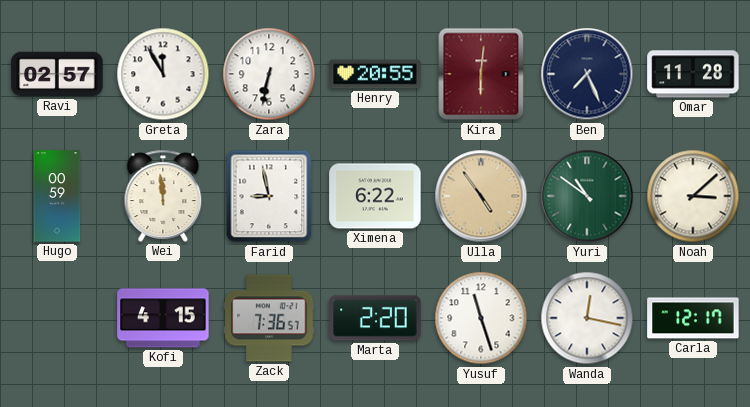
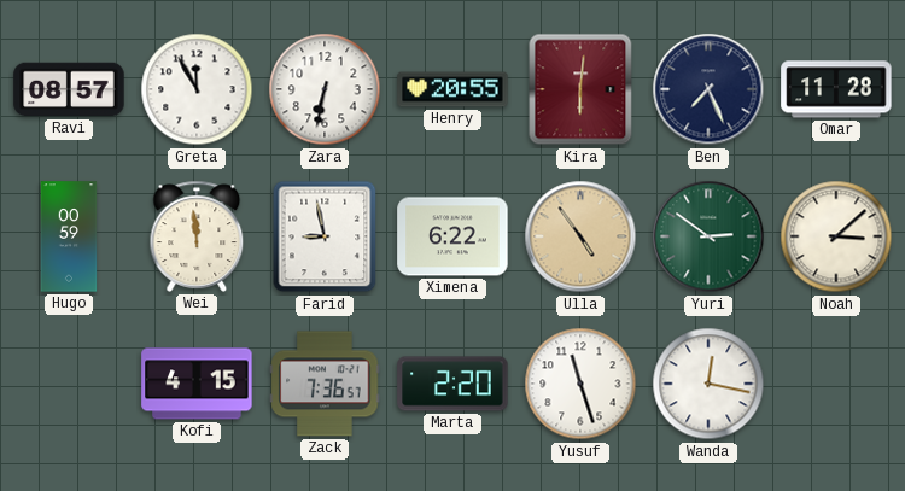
Ravi: 02:57 -> 08:57 (69, 89)
Yuri: 10:51 -> 2:51 (708, 236)
Carla: 12:17 -> none (693, 318)
